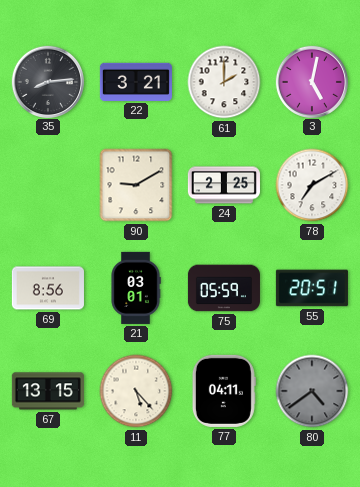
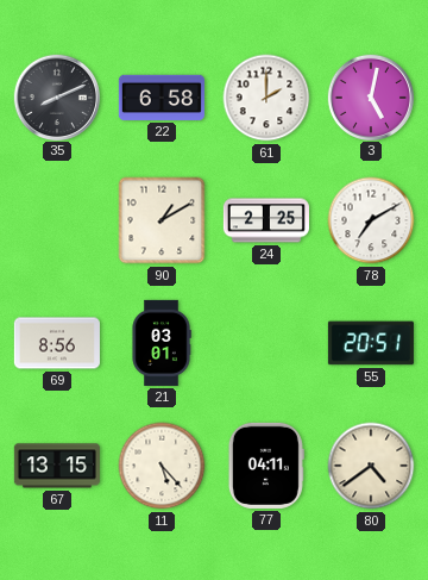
35: 8:14 -> 8:11 (56, 96)
22: 3:21 -> 6:58 (162, 98)
90: 9:10 -> 1:10 (162, 220)
75: 05:59 -> none (224, 288)
80 dial: grey -> cream (371, 466)
